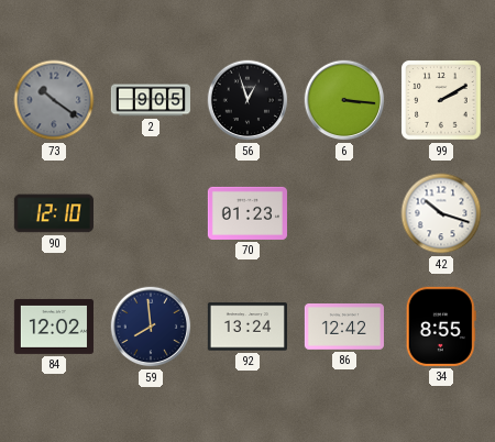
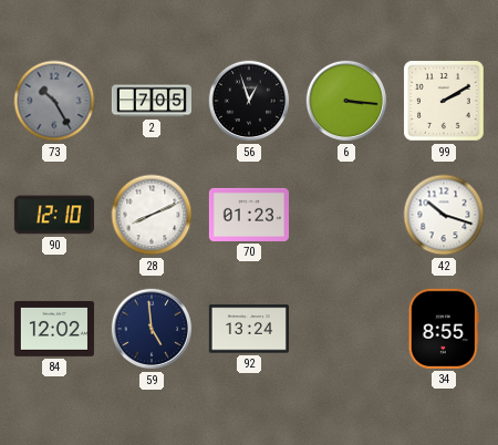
73: 10:21 -> 10:25 (54, 101)
2: 9:05 -> 7:05 (152, 101)
28: none -> 8:11 (152, 215)
59: 7:59 -> 4:59 (152, 329)
86: 12:42 -> none (344, 328)
